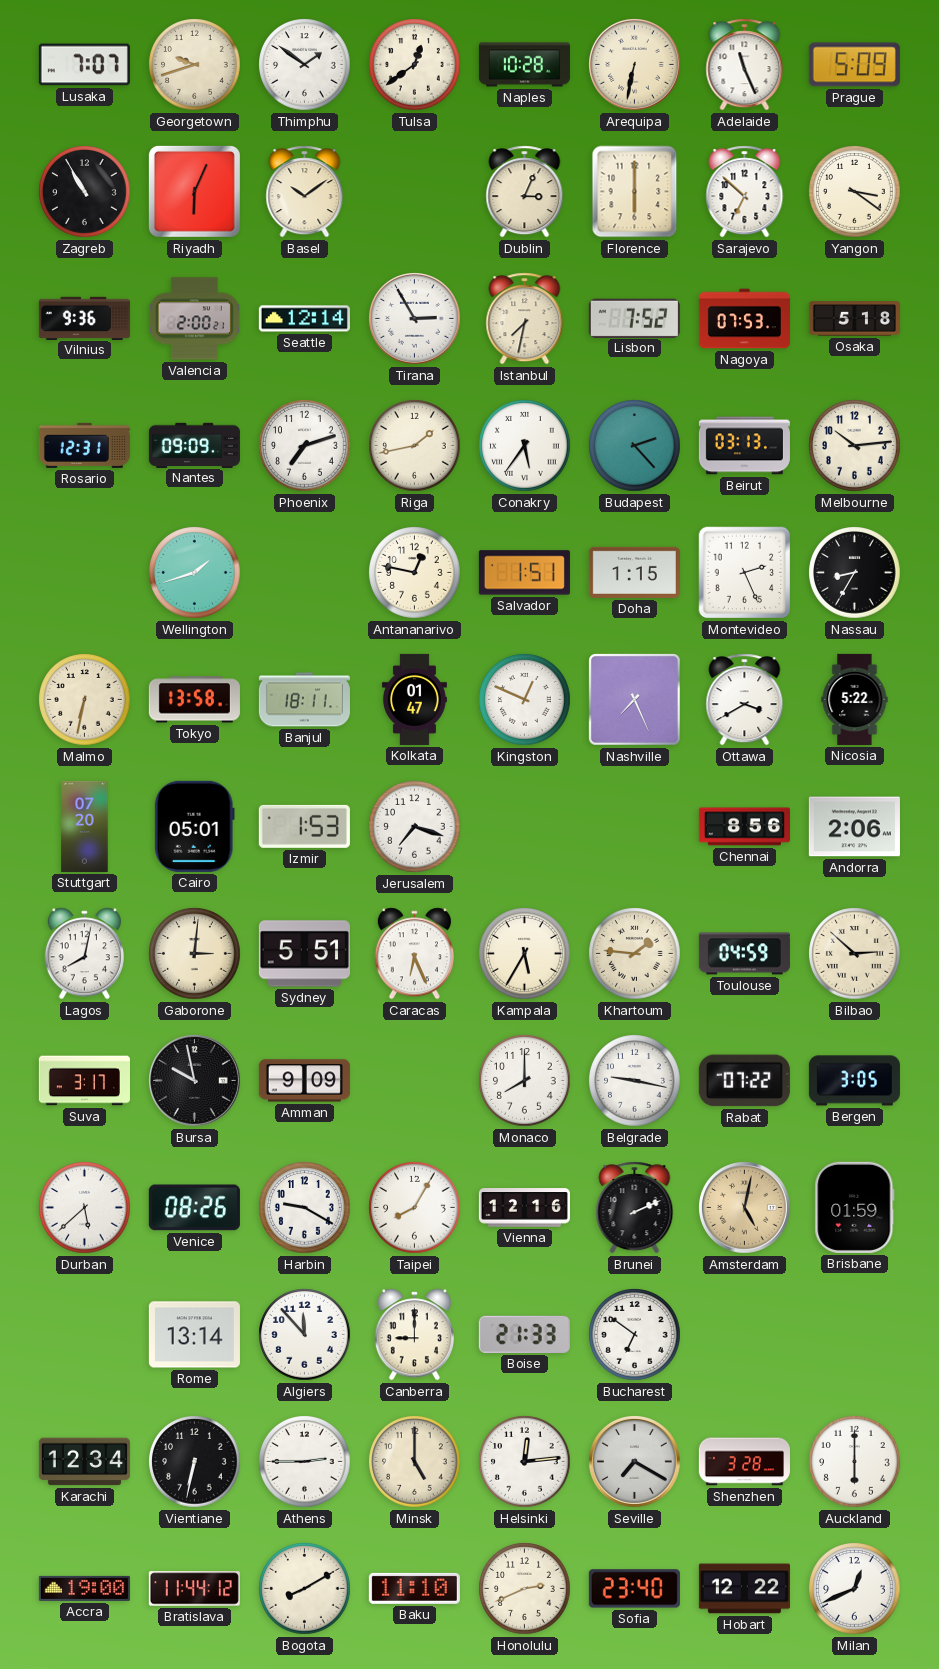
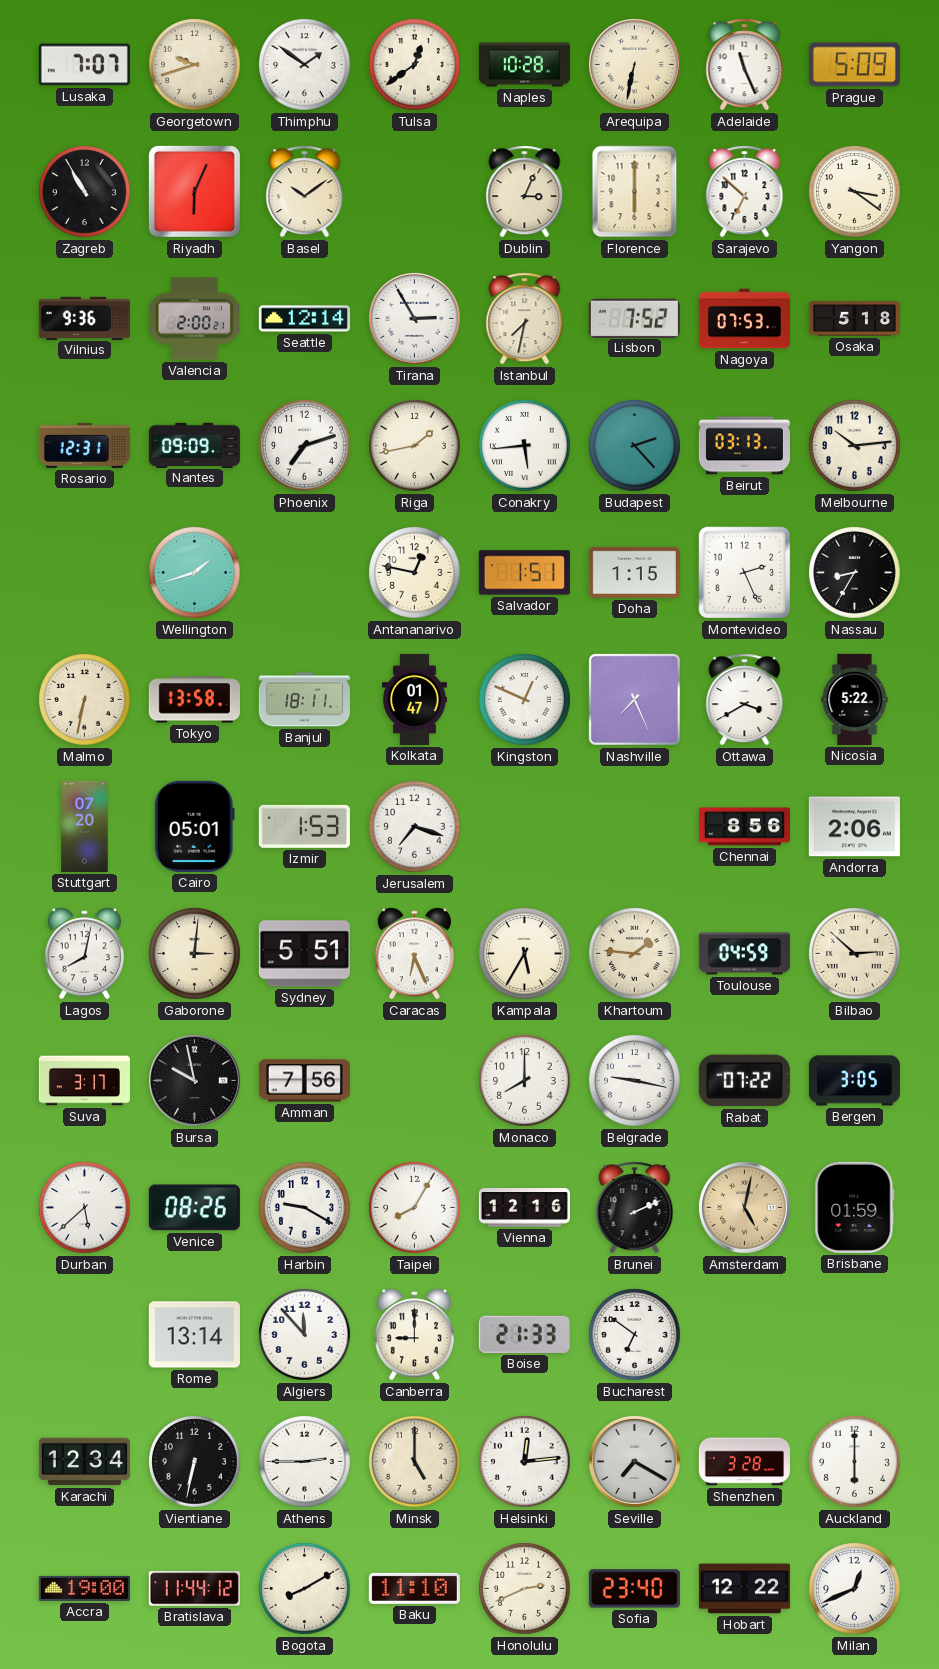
Conakry: 5:36 -> 5:44 (525, 446)
Amman: 9:09 -> 7:56 (304, 1081)
